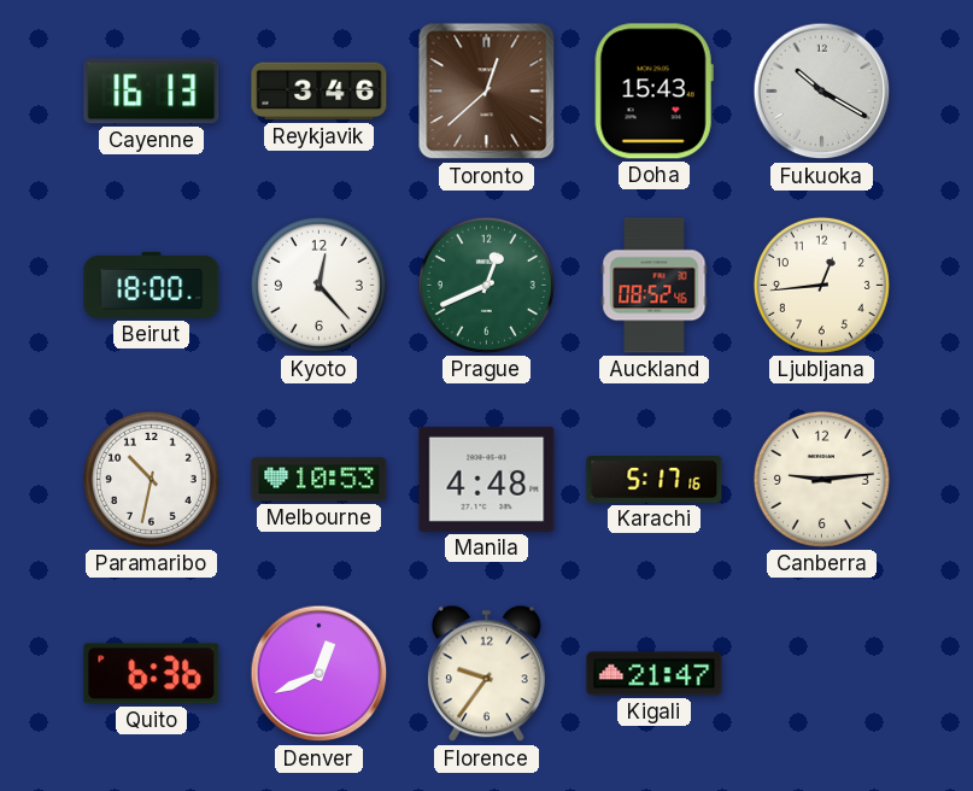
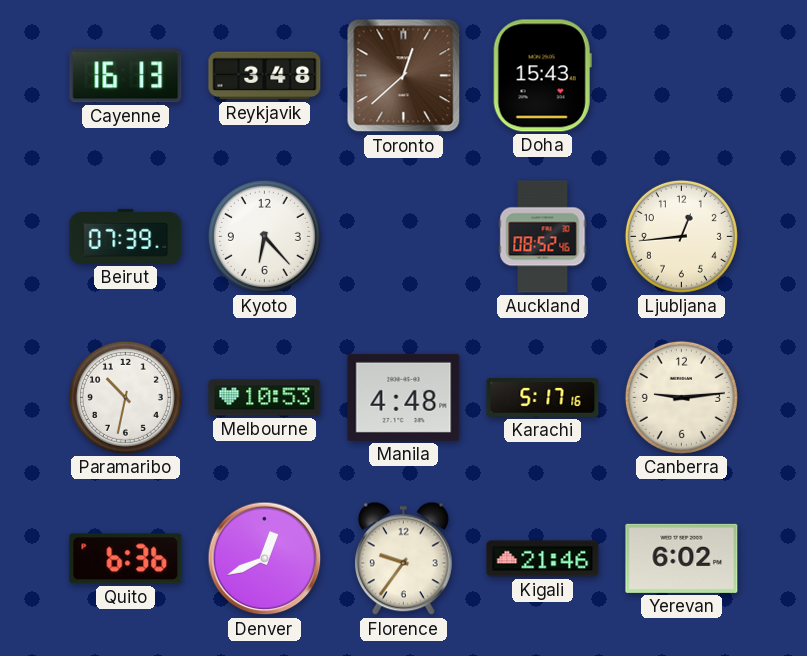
Reykjavik: 3:46 -> 3:48 (265, 76)
Fukuoka: 10:20 -> none (822, 92)
Beirut: 18:00 -> 07:39 (126, 236)
Kyoto: 12:23 -> 6:23 (264, 236)
Prague: 12:41 -> none (486, 285)
Kigali: 21:47 -> 21:46 (543, 559)
Yerevan: none -> 6:02 (682, 558)
